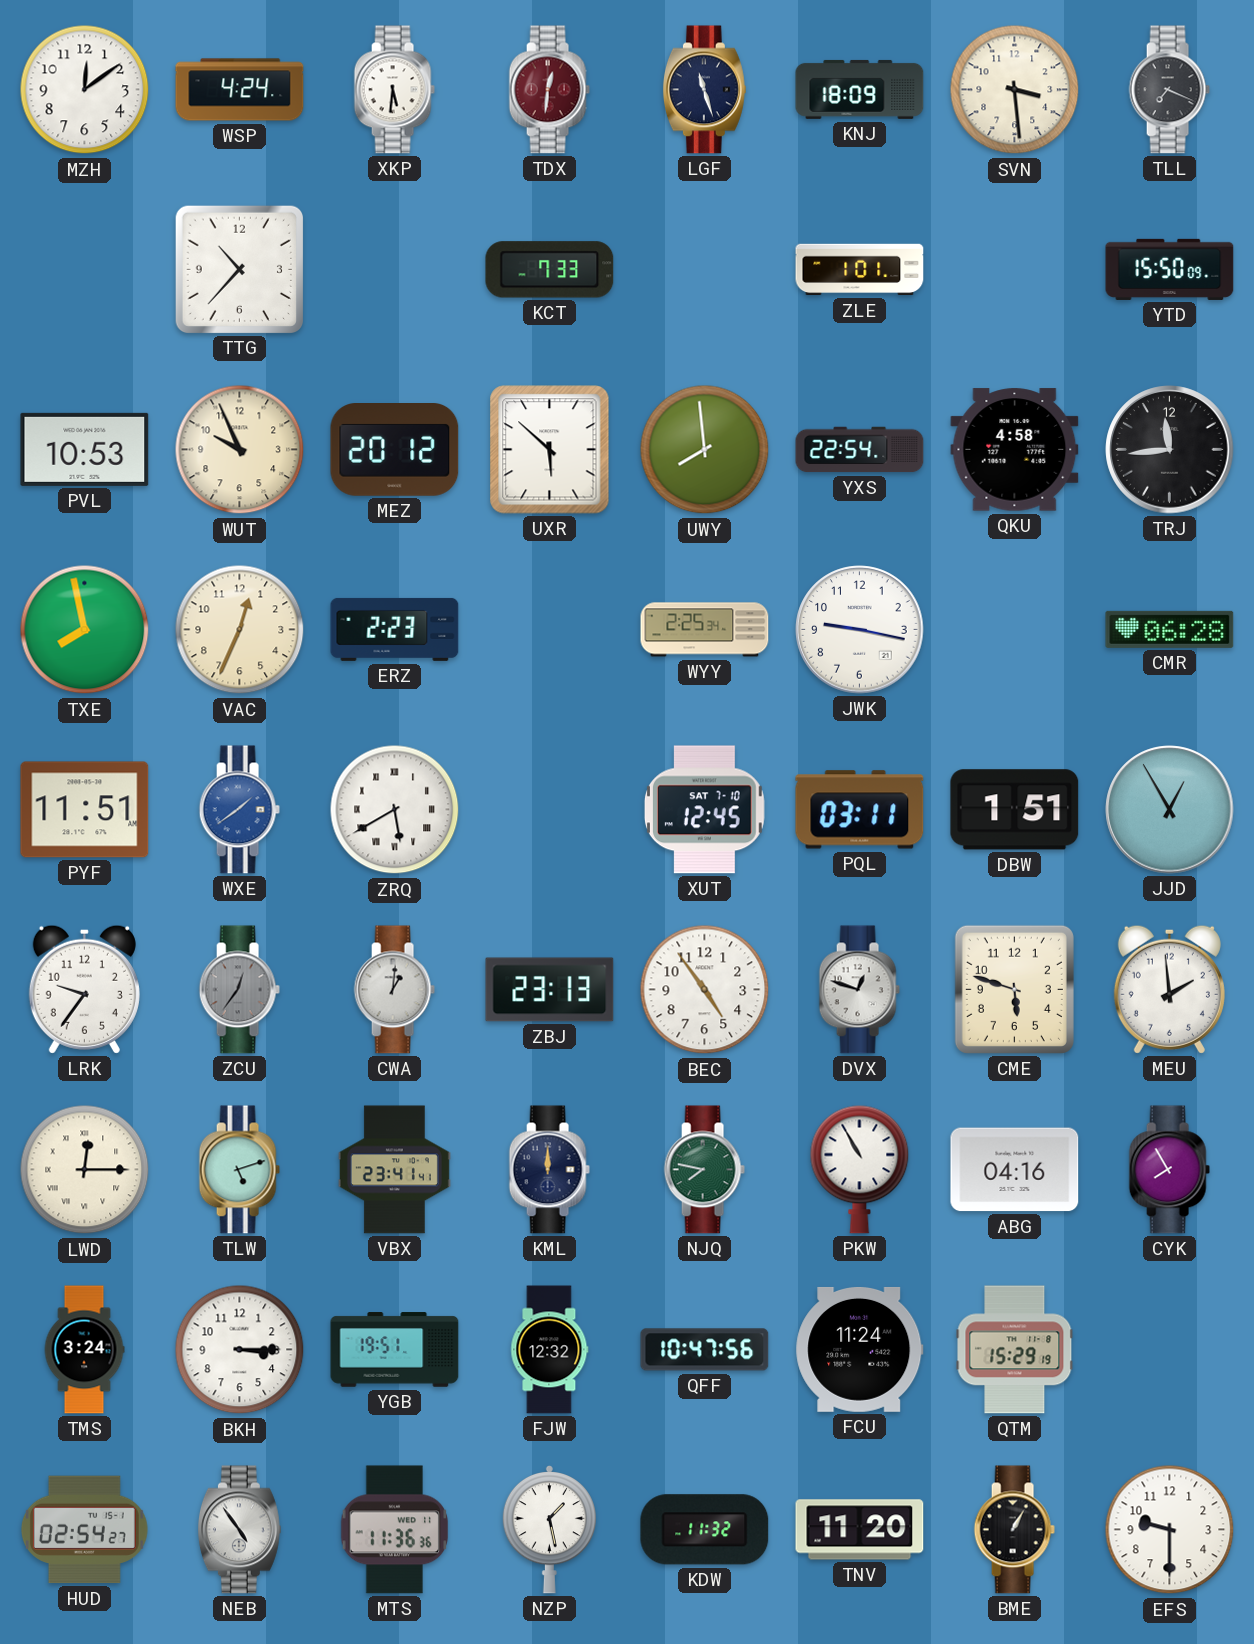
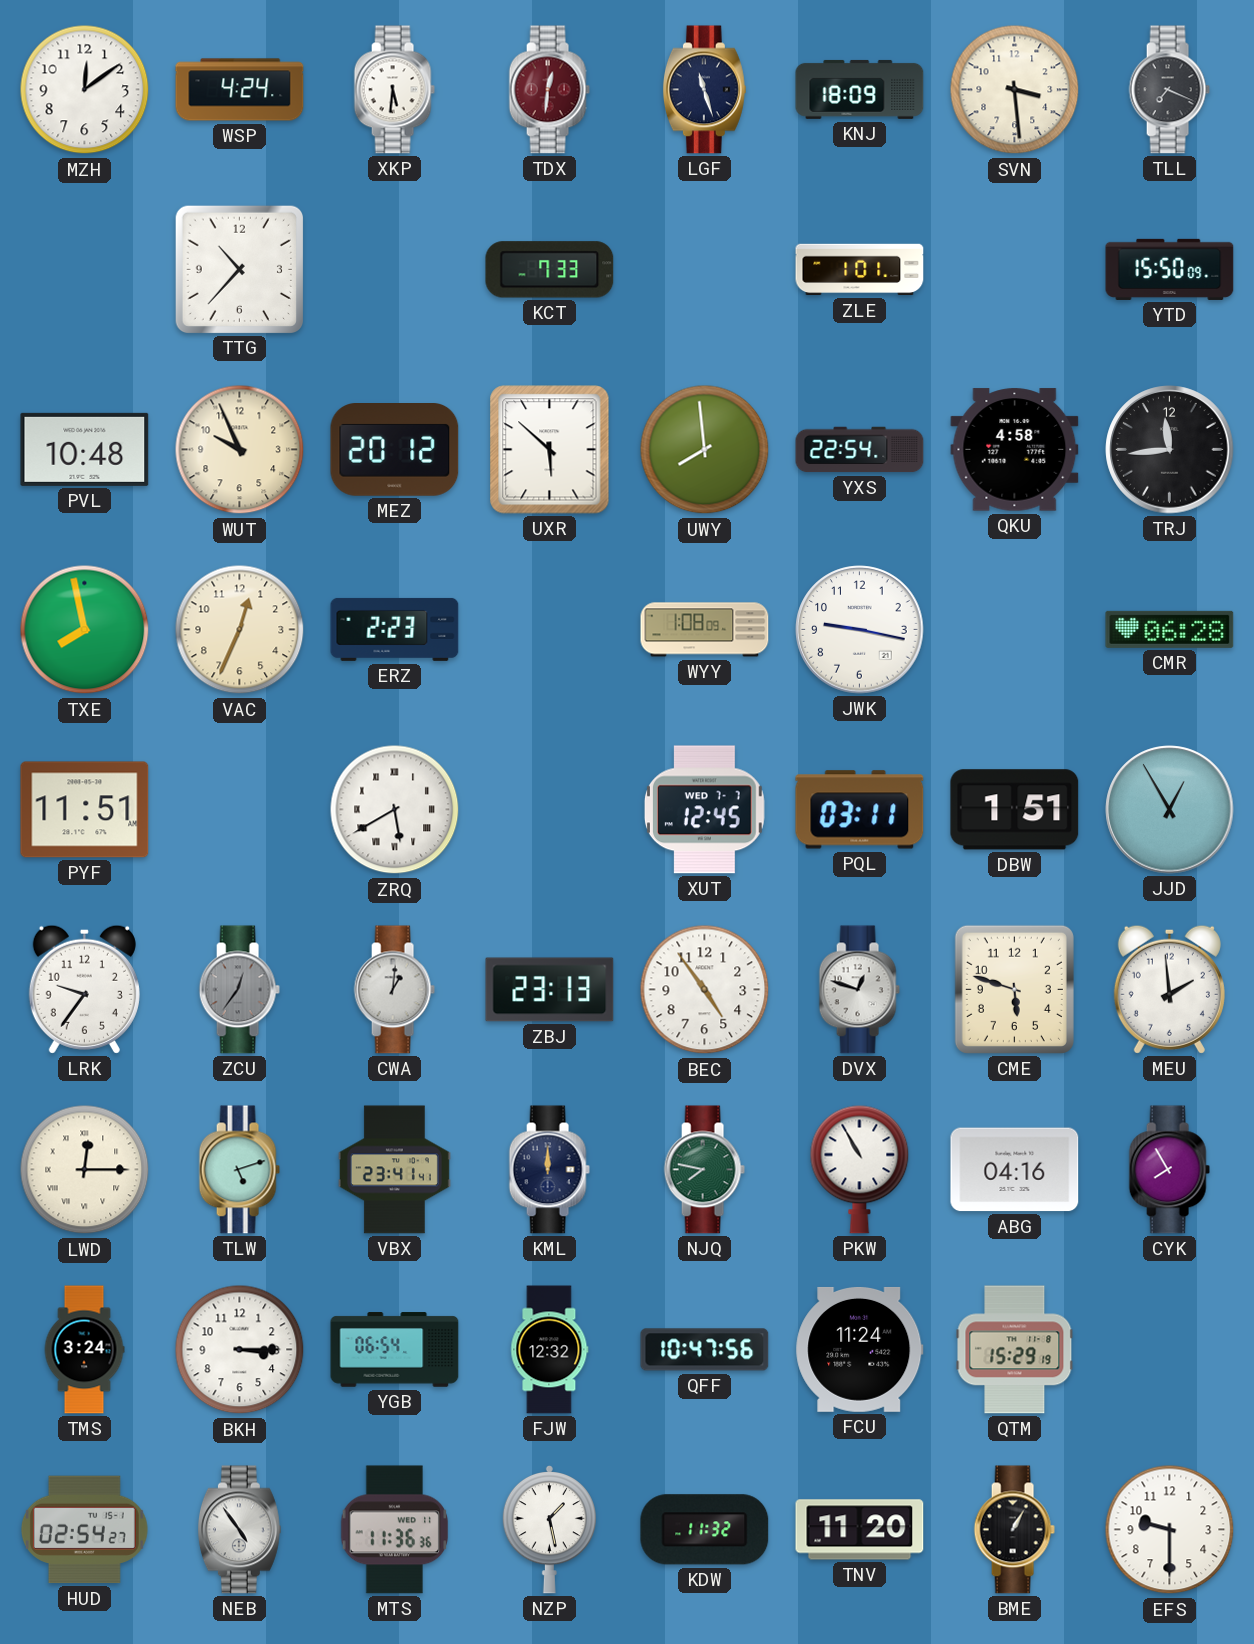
PVL: 10:53 -> 10:48 (85, 449)
WYY: 2:25 -> 1:08 (705, 630)
WXE: 1:39 -> none (239, 810)
XUT date: SAT 7-10 -> WED 7-7 (704, 810)
YGB: 19:51 -> 06:54 (395, 1350)
